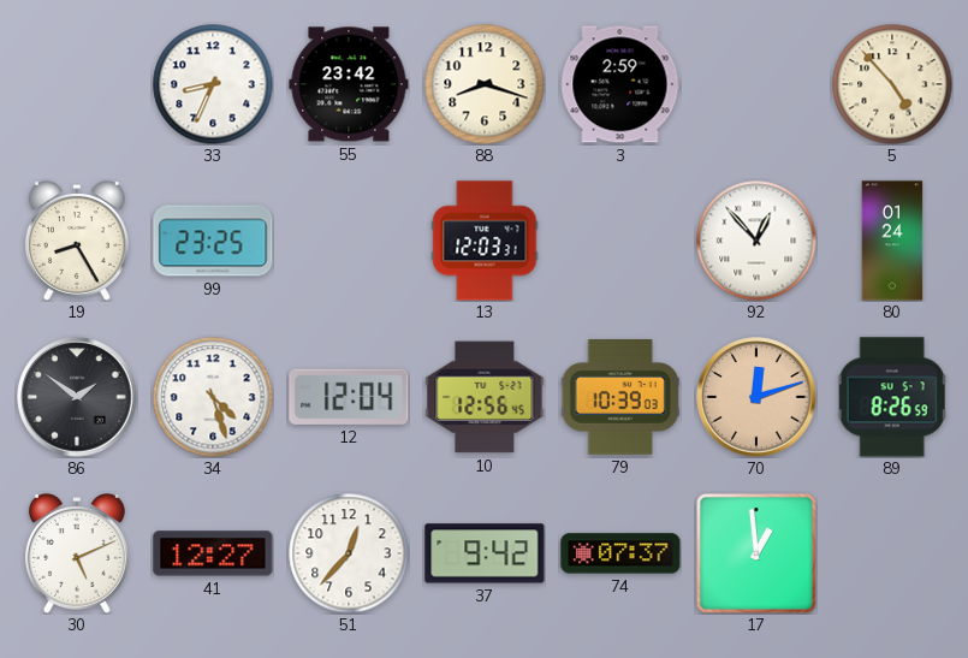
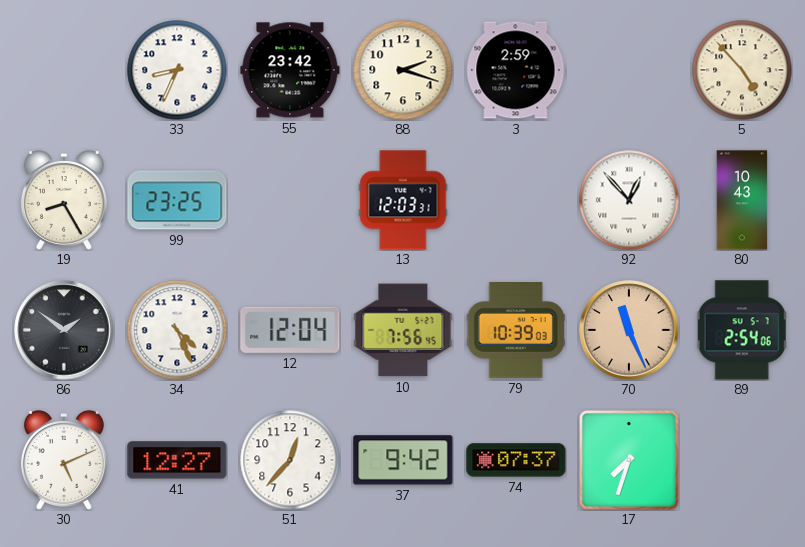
88: 8:18 -> 2:18 (403, 70)
80: 01:24 -> 10:43 (742, 200)
34: 4:27 -> 4:26 (177, 330)
10: 12:56 -> 7:56 (403, 330)
70: 12:12 -> 11:26 (629, 330)
89: 8:26 -> 2:54 (742, 330)
17: 12:59 -> 7:33 (629, 460)
